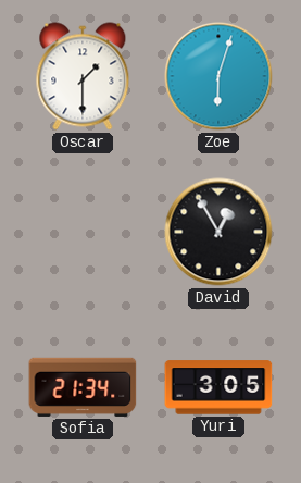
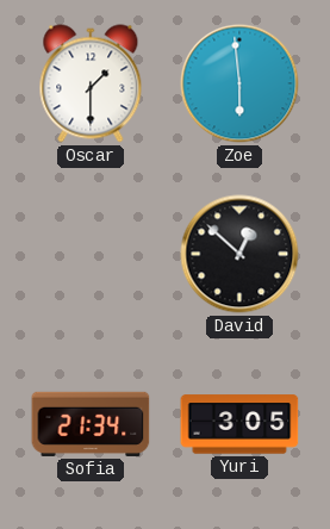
Zoe: 6:03 -> 5:59 (239, 83)
David: 12:55 -> 12:52 (239, 254)
